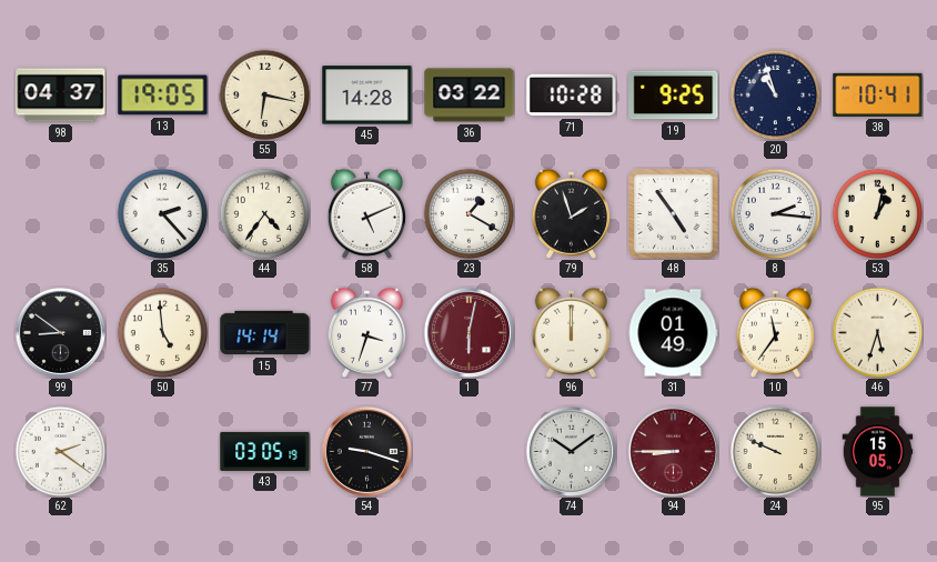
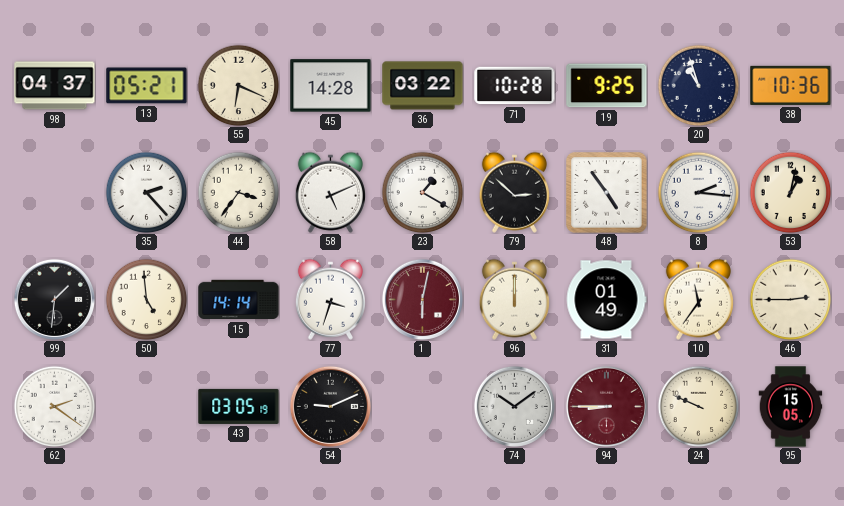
13: 19:05 -> 05:21 (147, 86)
55: 6:17 -> 6:19 (238, 85)
38: 10:41 -> 10:36 (791, 85)
44: 4:36 -> 3:36 (238, 192)
79: 1:57 -> 2:52 (514, 192)
99: 8:51 -> 1:31 (54, 299)
46: 5:33 -> 2:45 (790, 299)
54: 9:18 -> 9:11 (330, 406)
